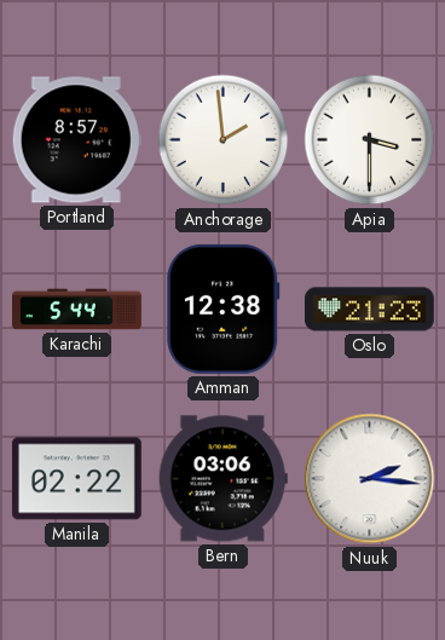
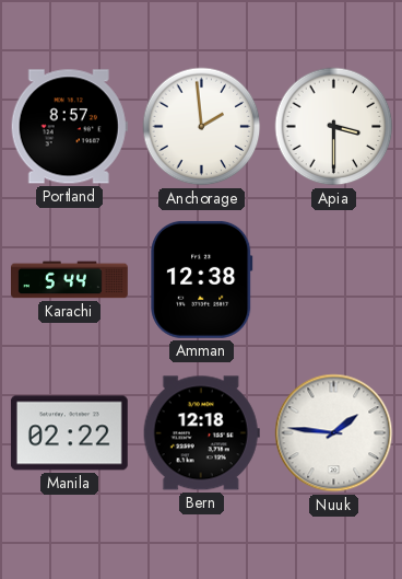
Oslo: 21:23 -> none (369, 310)
Bern: 03:06 -> 12:18 (201, 433)
Nuuk: 2:16 -> 1:46 (334, 433)
